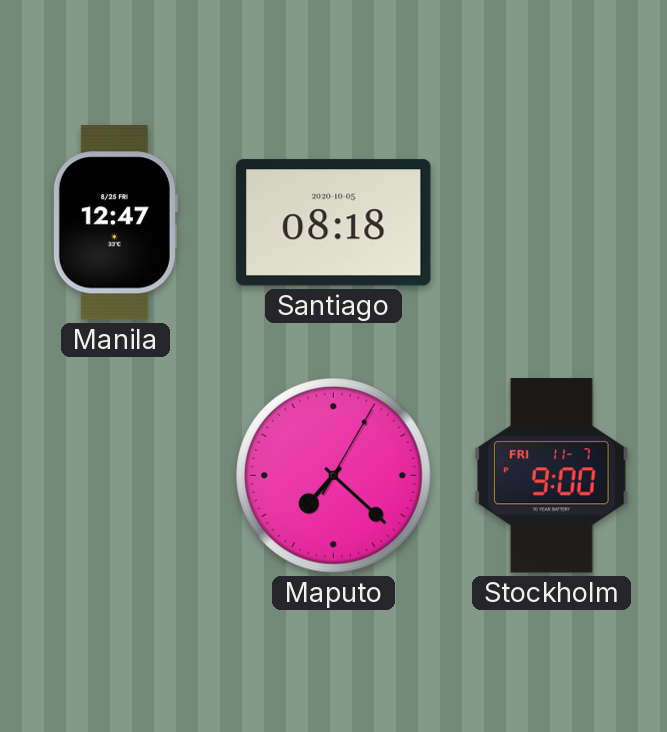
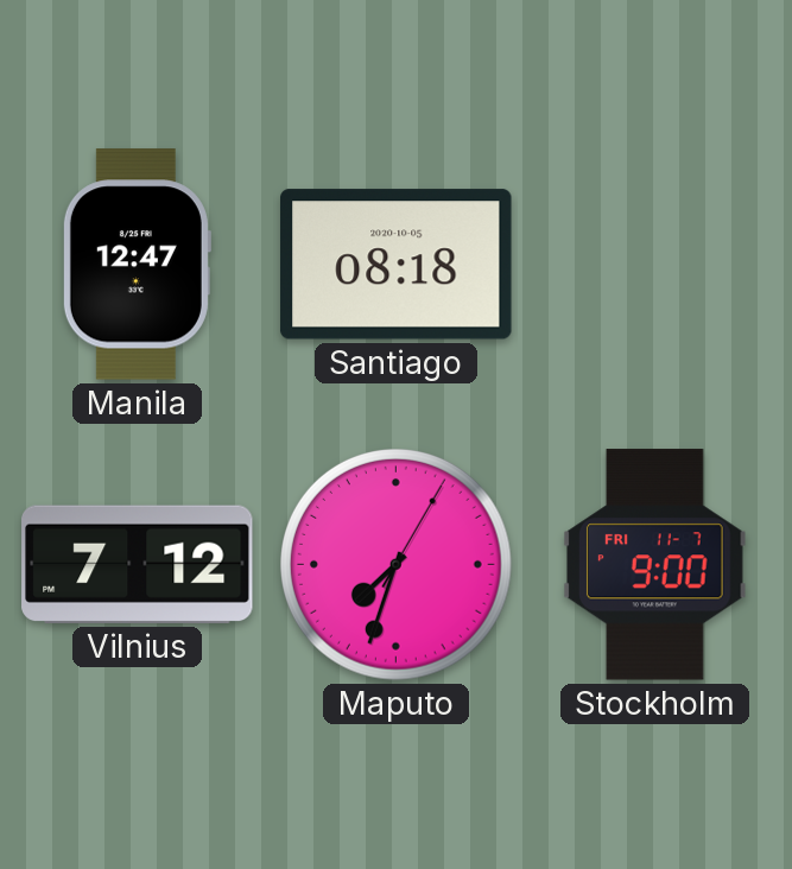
Vilnius: none -> 7:12 (138, 564)
Maputo: 7:22 -> 7:33 (397, 565)
